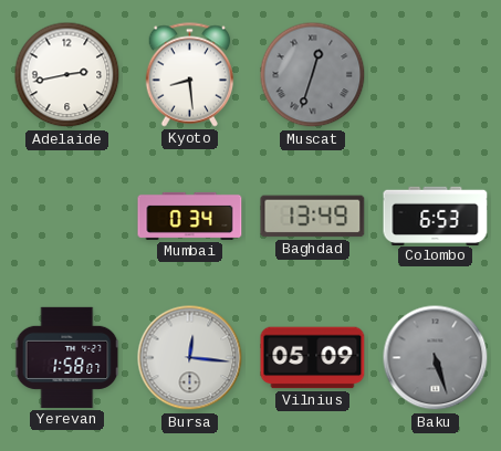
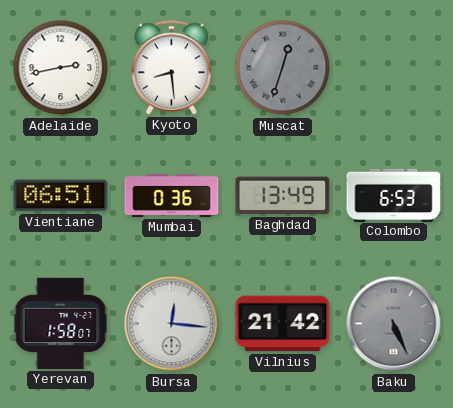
Vientiane: none -> 06:51 (61, 196)
Mumbai: 0:34 -> 0:36 (172, 195)
Vilnius: 05:09 -> 21:42 (283, 324)
Baku: 5:27 -> 5:26 (394, 324)
